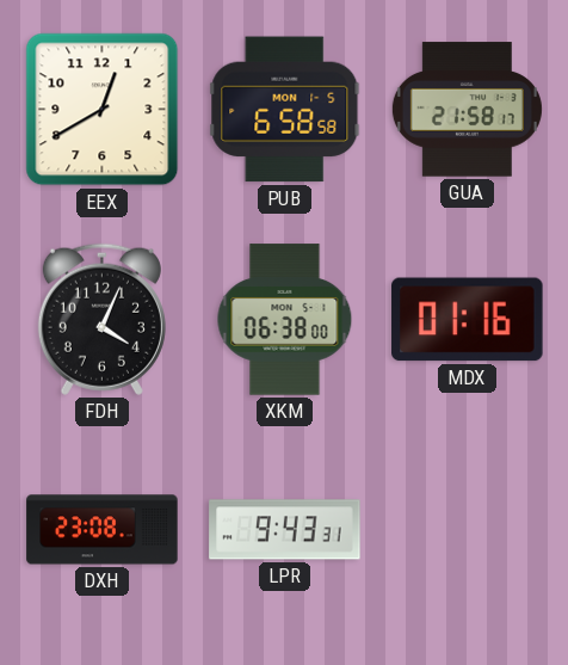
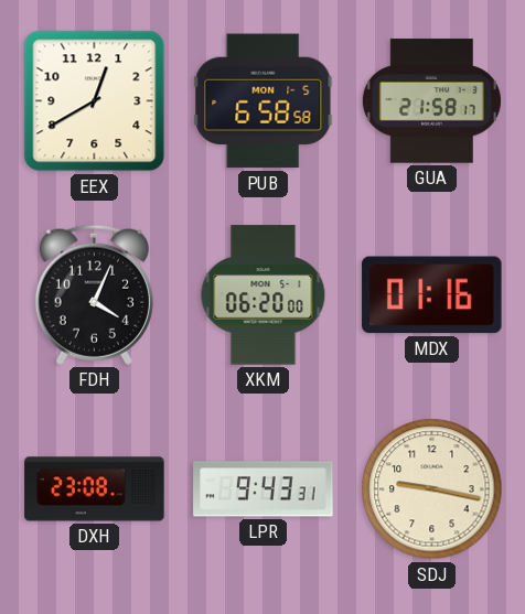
XKM: 06:38 -> 06:20 (264, 295)
SDJ: none -> 9:17 (432, 489)
